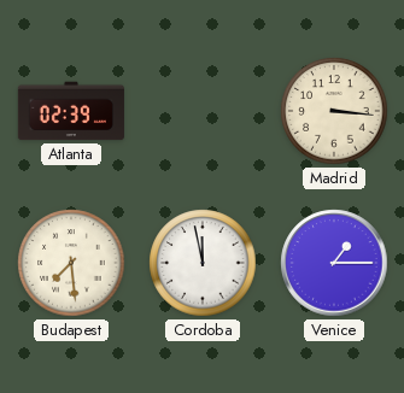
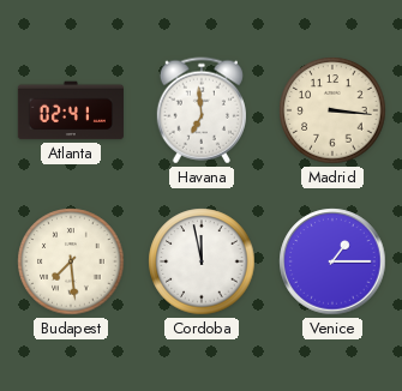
Atlanta: 02:39 -> 02:41 (71, 110)
Havana: none -> 6:59 (202, 110)
